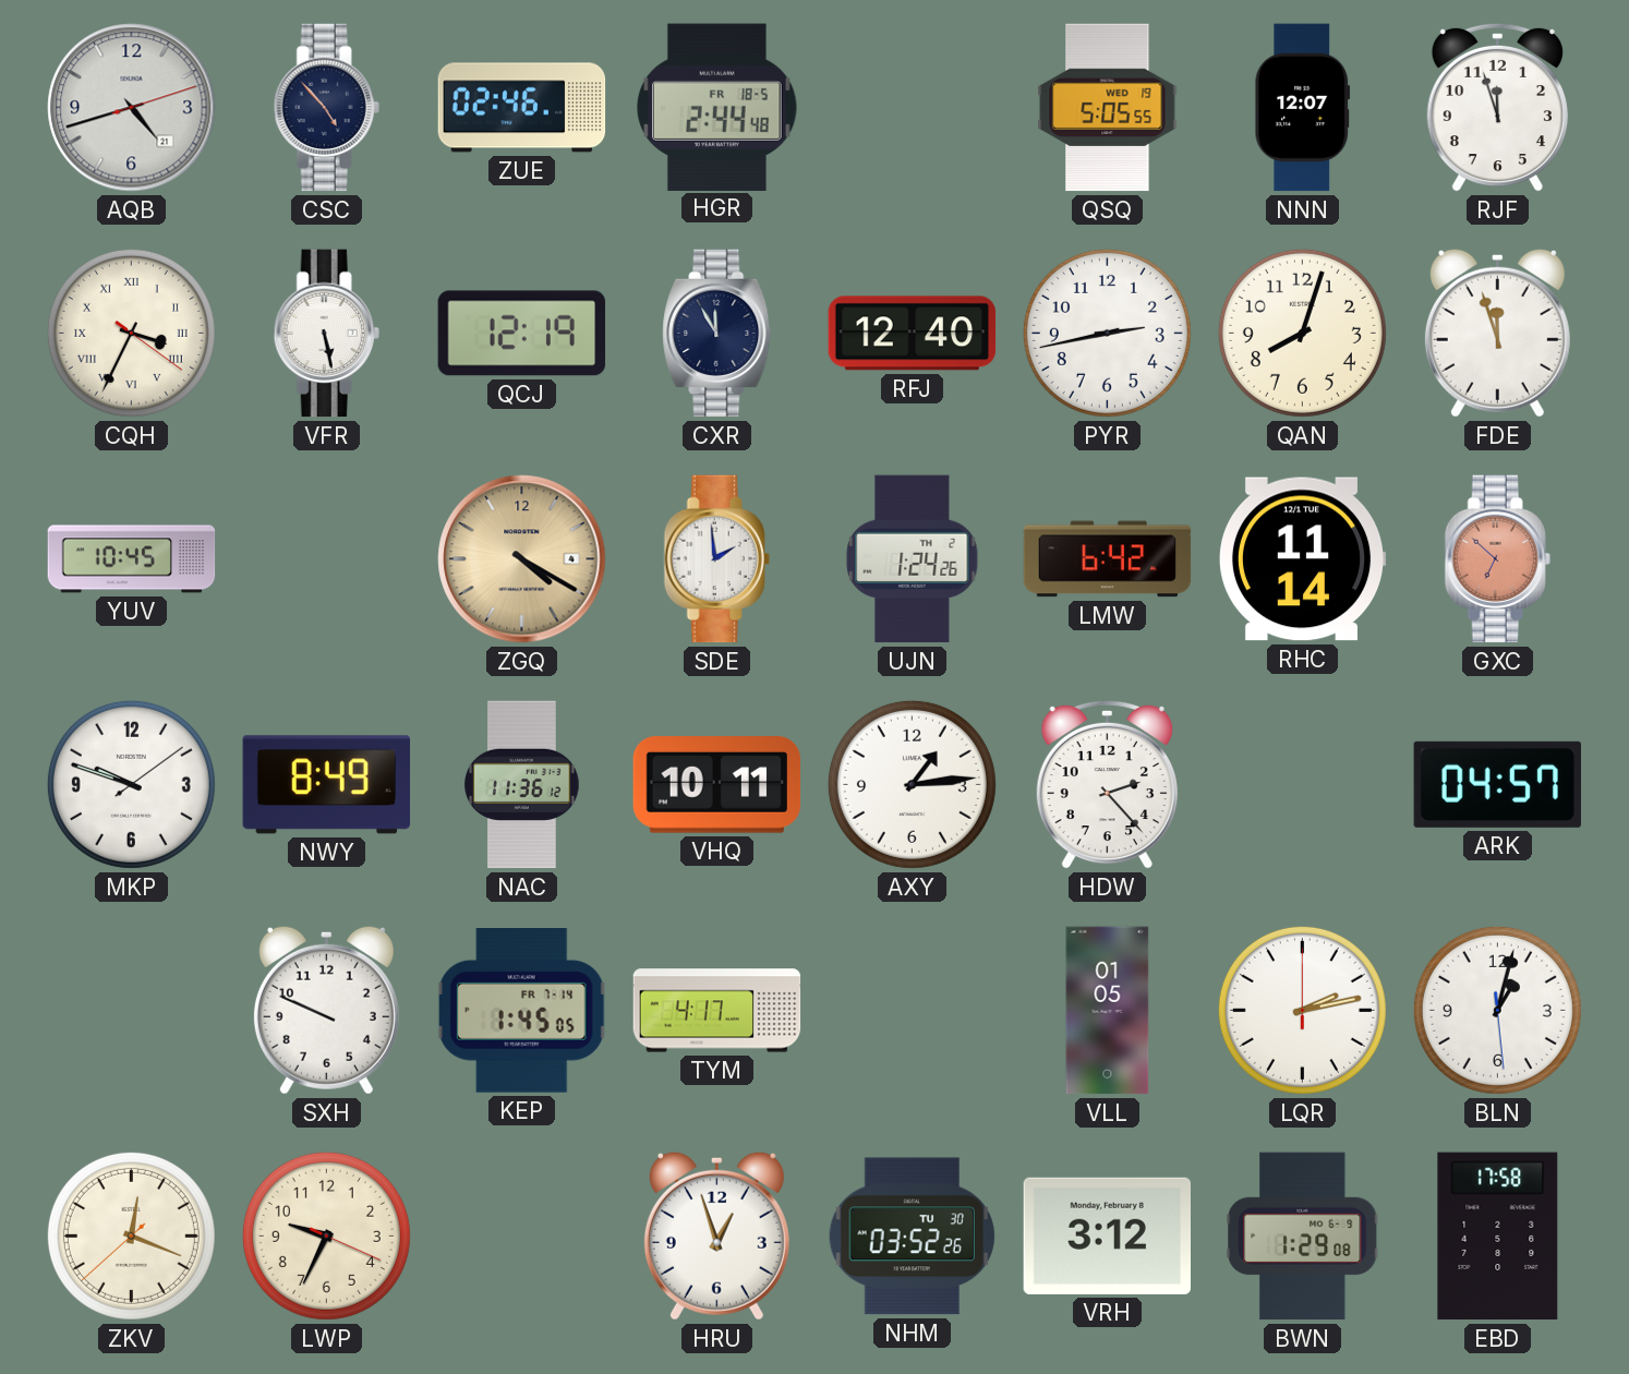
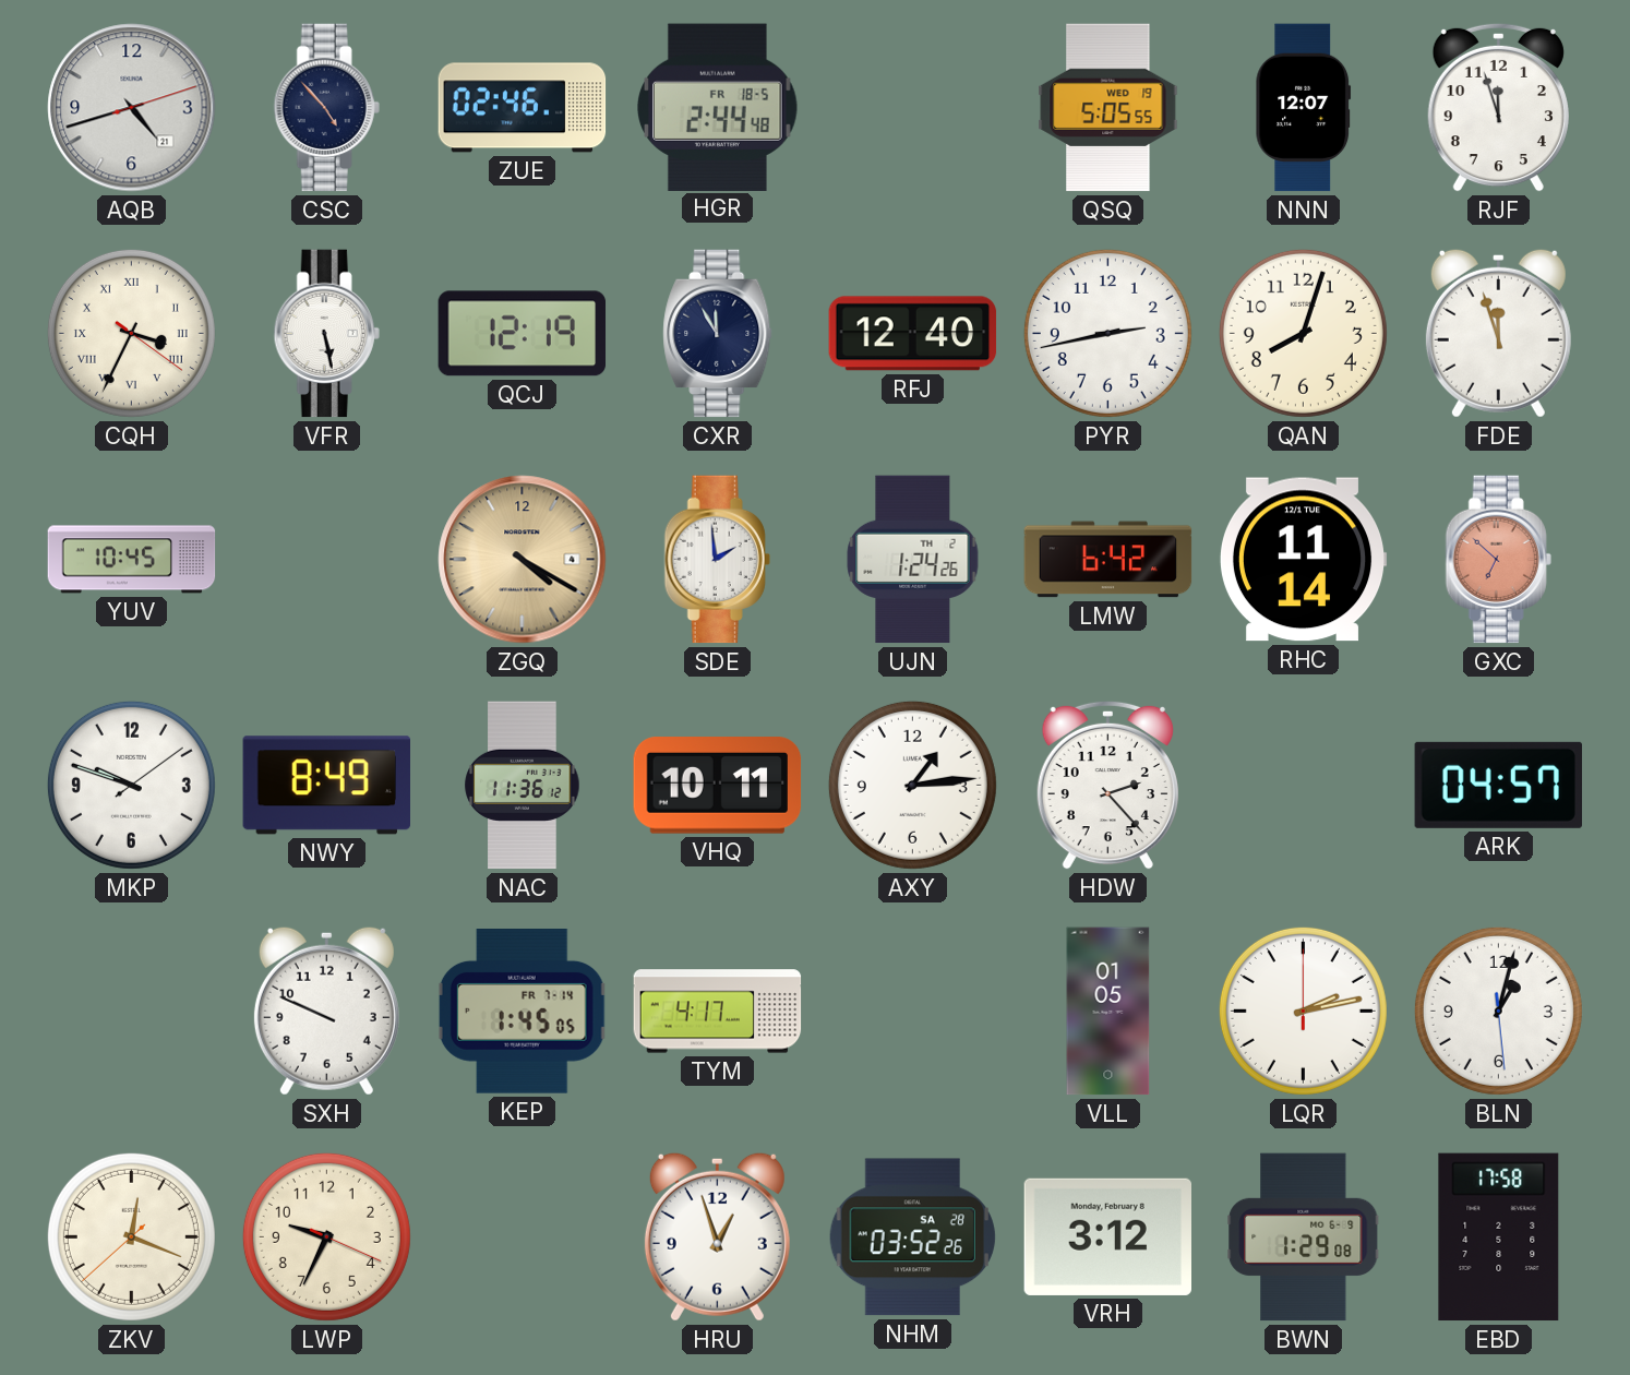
NHM date: TU 30 -> SA 28 (912, 1237)
